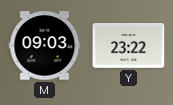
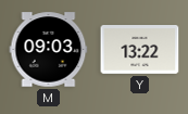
Y: 23:22 -> 13:22 (140, 50)
